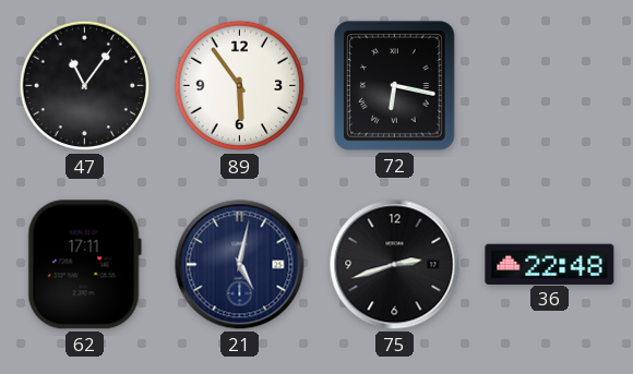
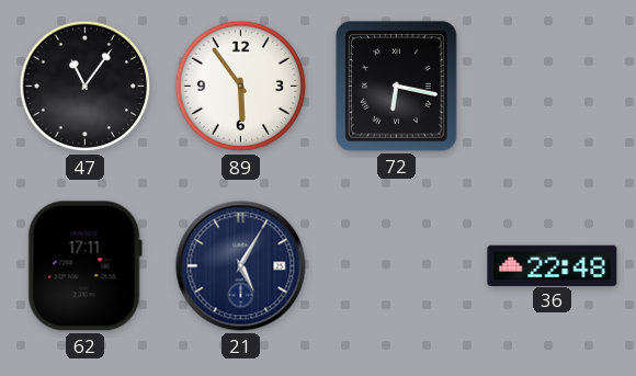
21: 5:02 -> 5:05 (241, 266)
75: 2:42 -> none (395, 265)
